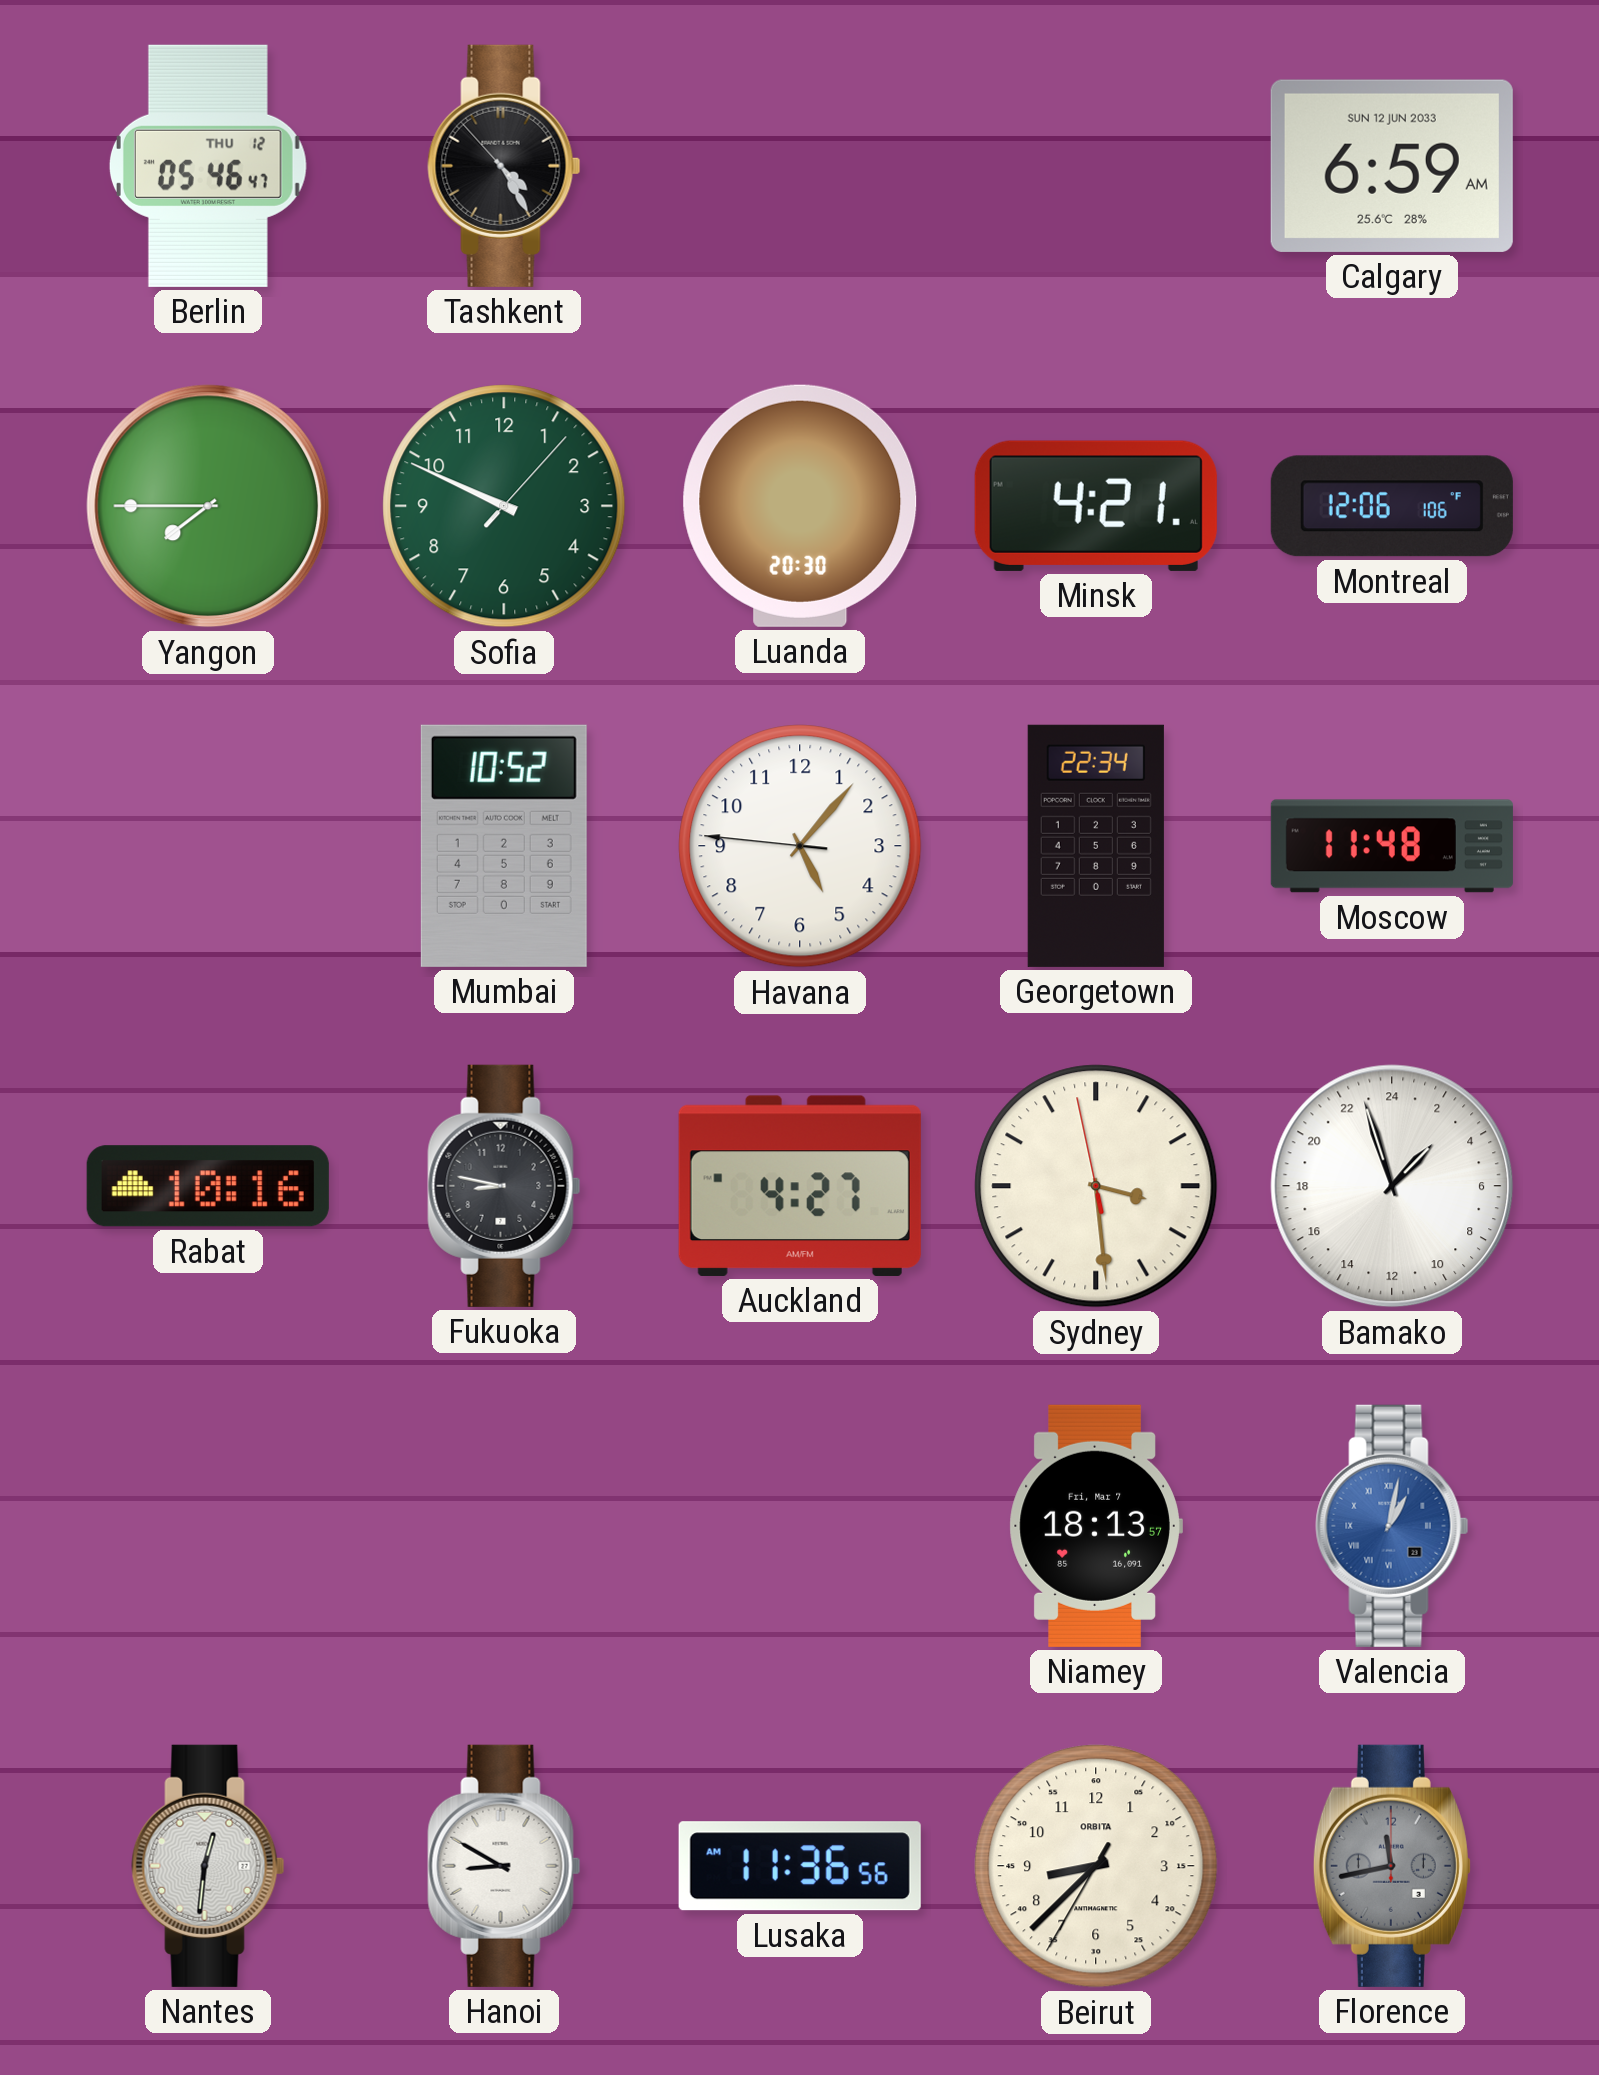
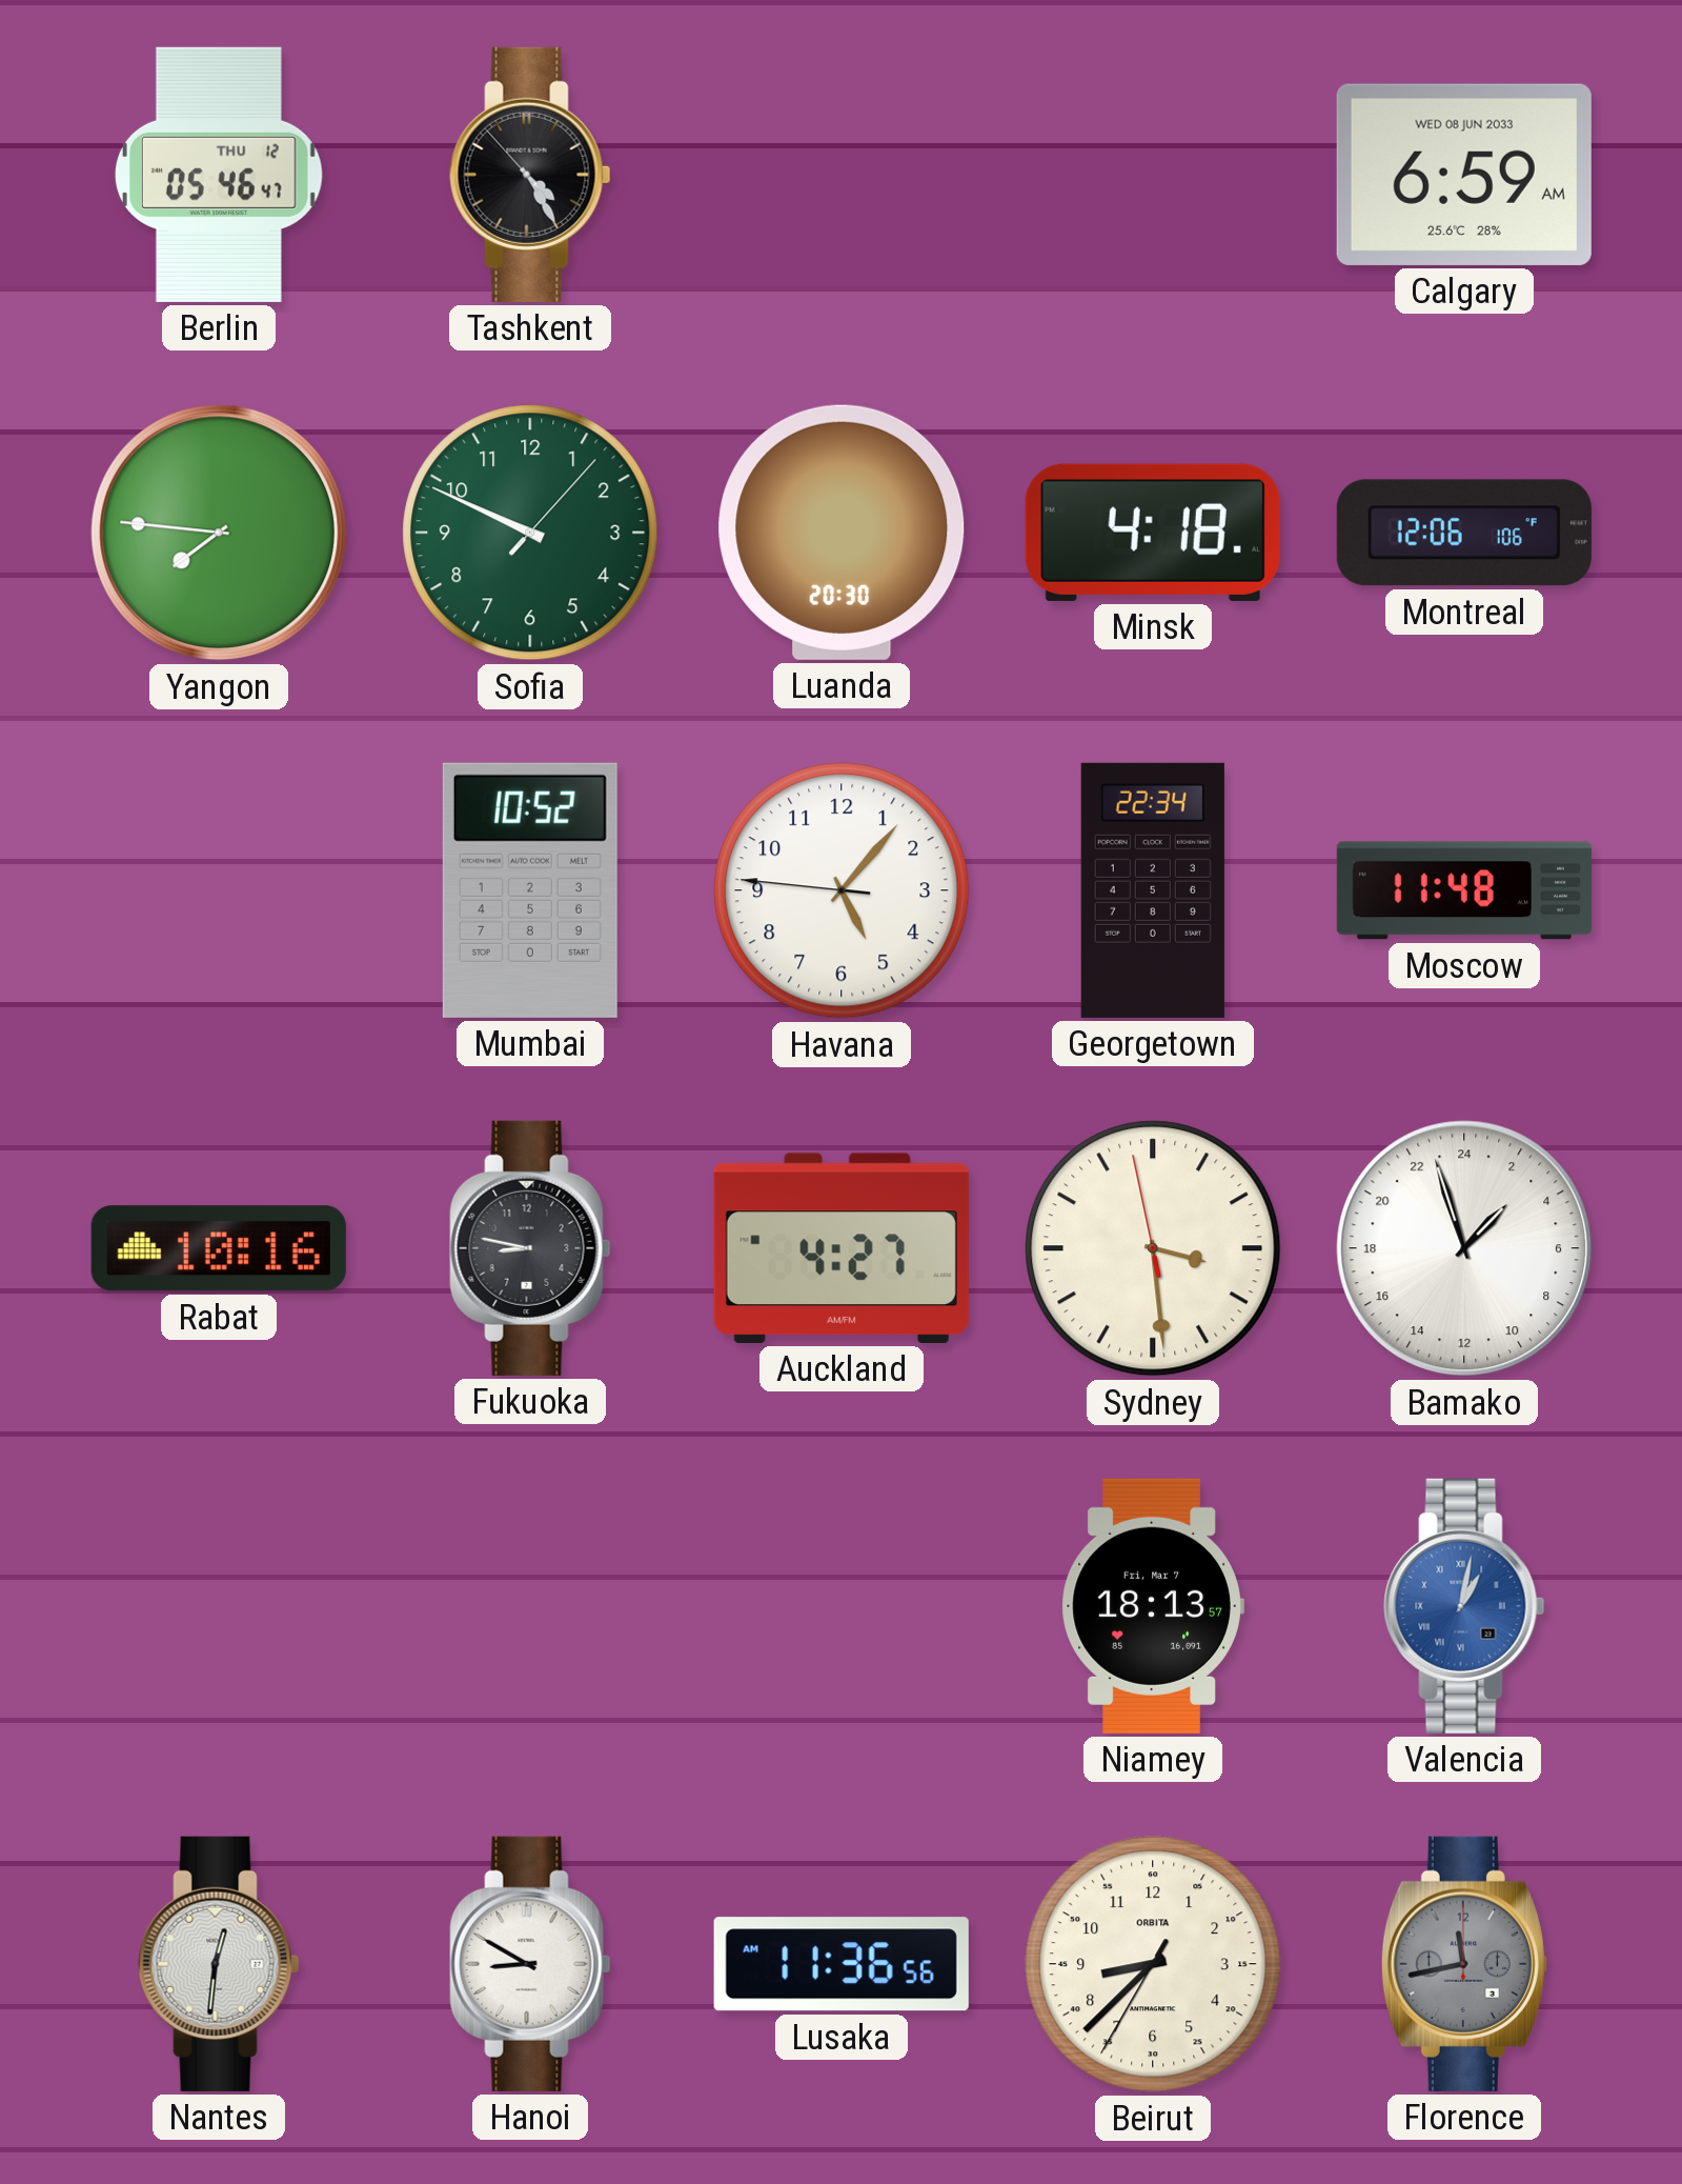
Calgary date: SUN 12 JUN 2033 -> WED 08 JUN 2033 (1464, 175)
Yangon: 7:45 -> 7:46 (219, 533)
Minsk: 4:21 -> 4:18 (1153, 533)
